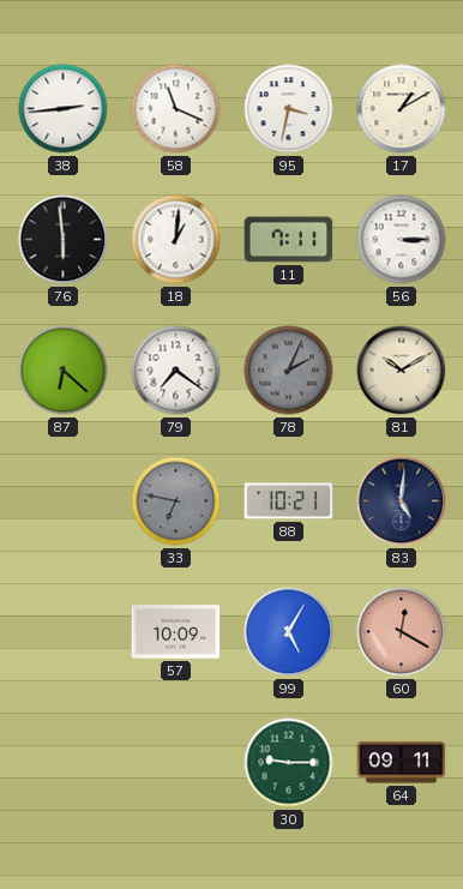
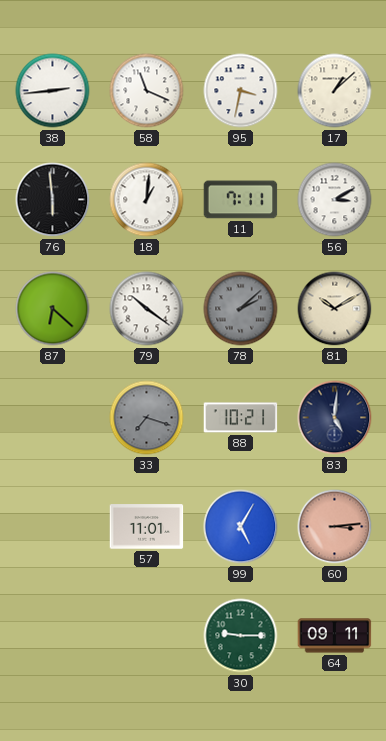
17: 1:10 -> 1:08 (335, 91)
56: 3:15 -> 3:10 (335, 200)
79: 7:21 -> 10:21 (147, 309)
78: 2:04 -> 2:08 (241, 309)
33: 6:47 -> 7:18 (147, 418)
57: 10:09 -> 11:01 (147, 527)
60: 12:20 -> 3:14 (335, 527)
